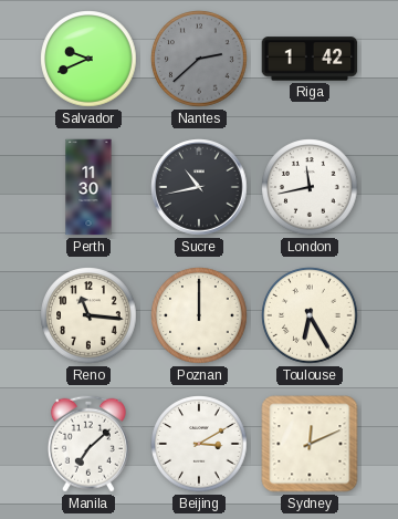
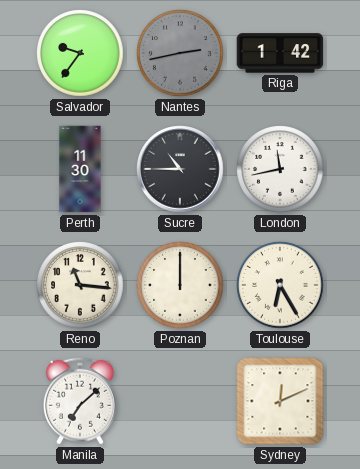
Salvador: 9:41 -> 9:36 (80, 53)
Nantes: 2:38 -> 2:43 (180, 53)
Sucre: 10:43 -> 10:45 (180, 169)
Beijing: 3:10 -> none (199, 444)
